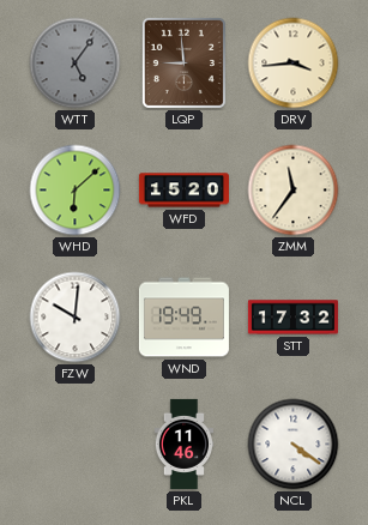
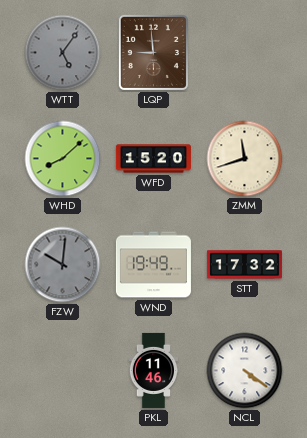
DRV: 3:44 -> none (294, 64)
WHD: 6:08 -> 8:08 (63, 159)
ZMM: 11:36 -> 11:42 (245, 159)
FZW dial: white -> grey (63, 265)
